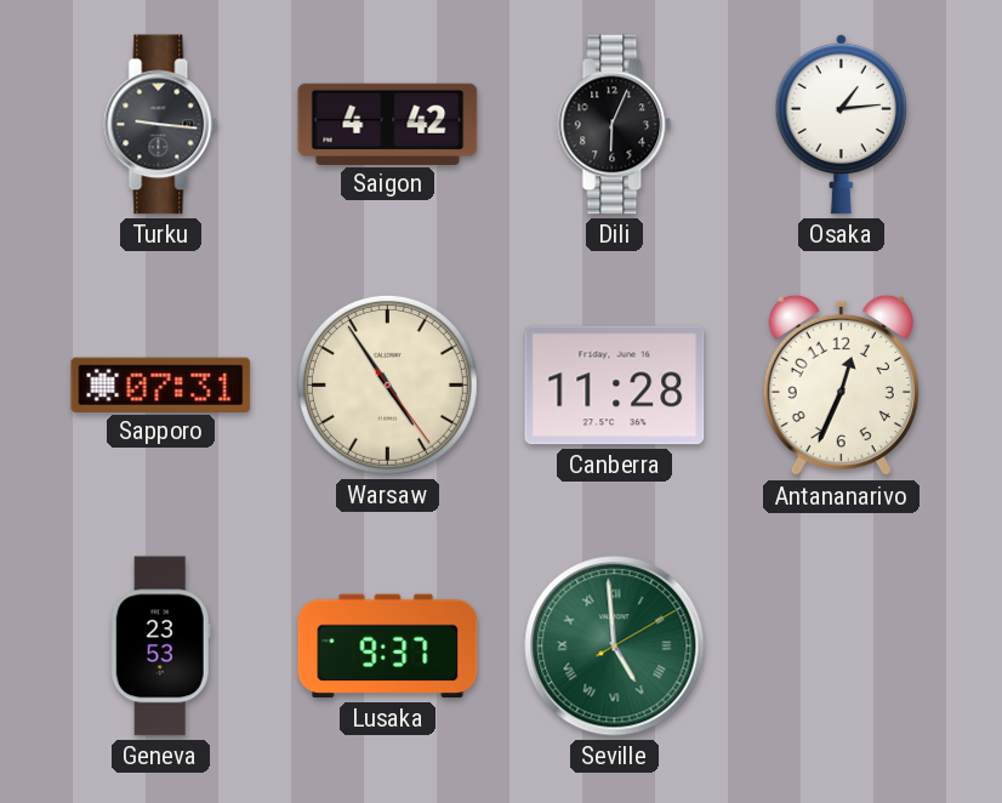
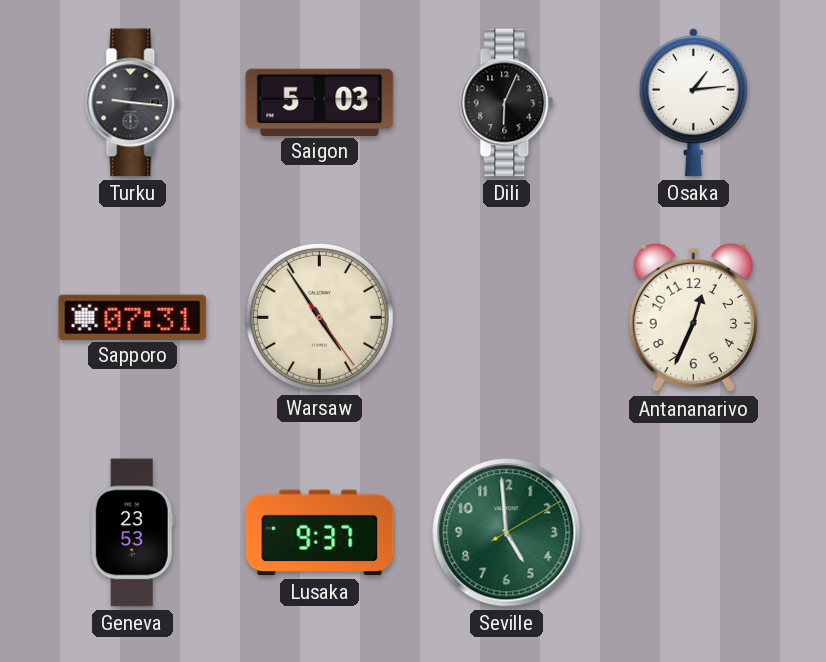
Saigon: 4:42 -> 5:03 (320, 102)
Canberra: 11:28 -> none (615, 386)
Seville numerals: Roman -> Arabic (507, 533)
